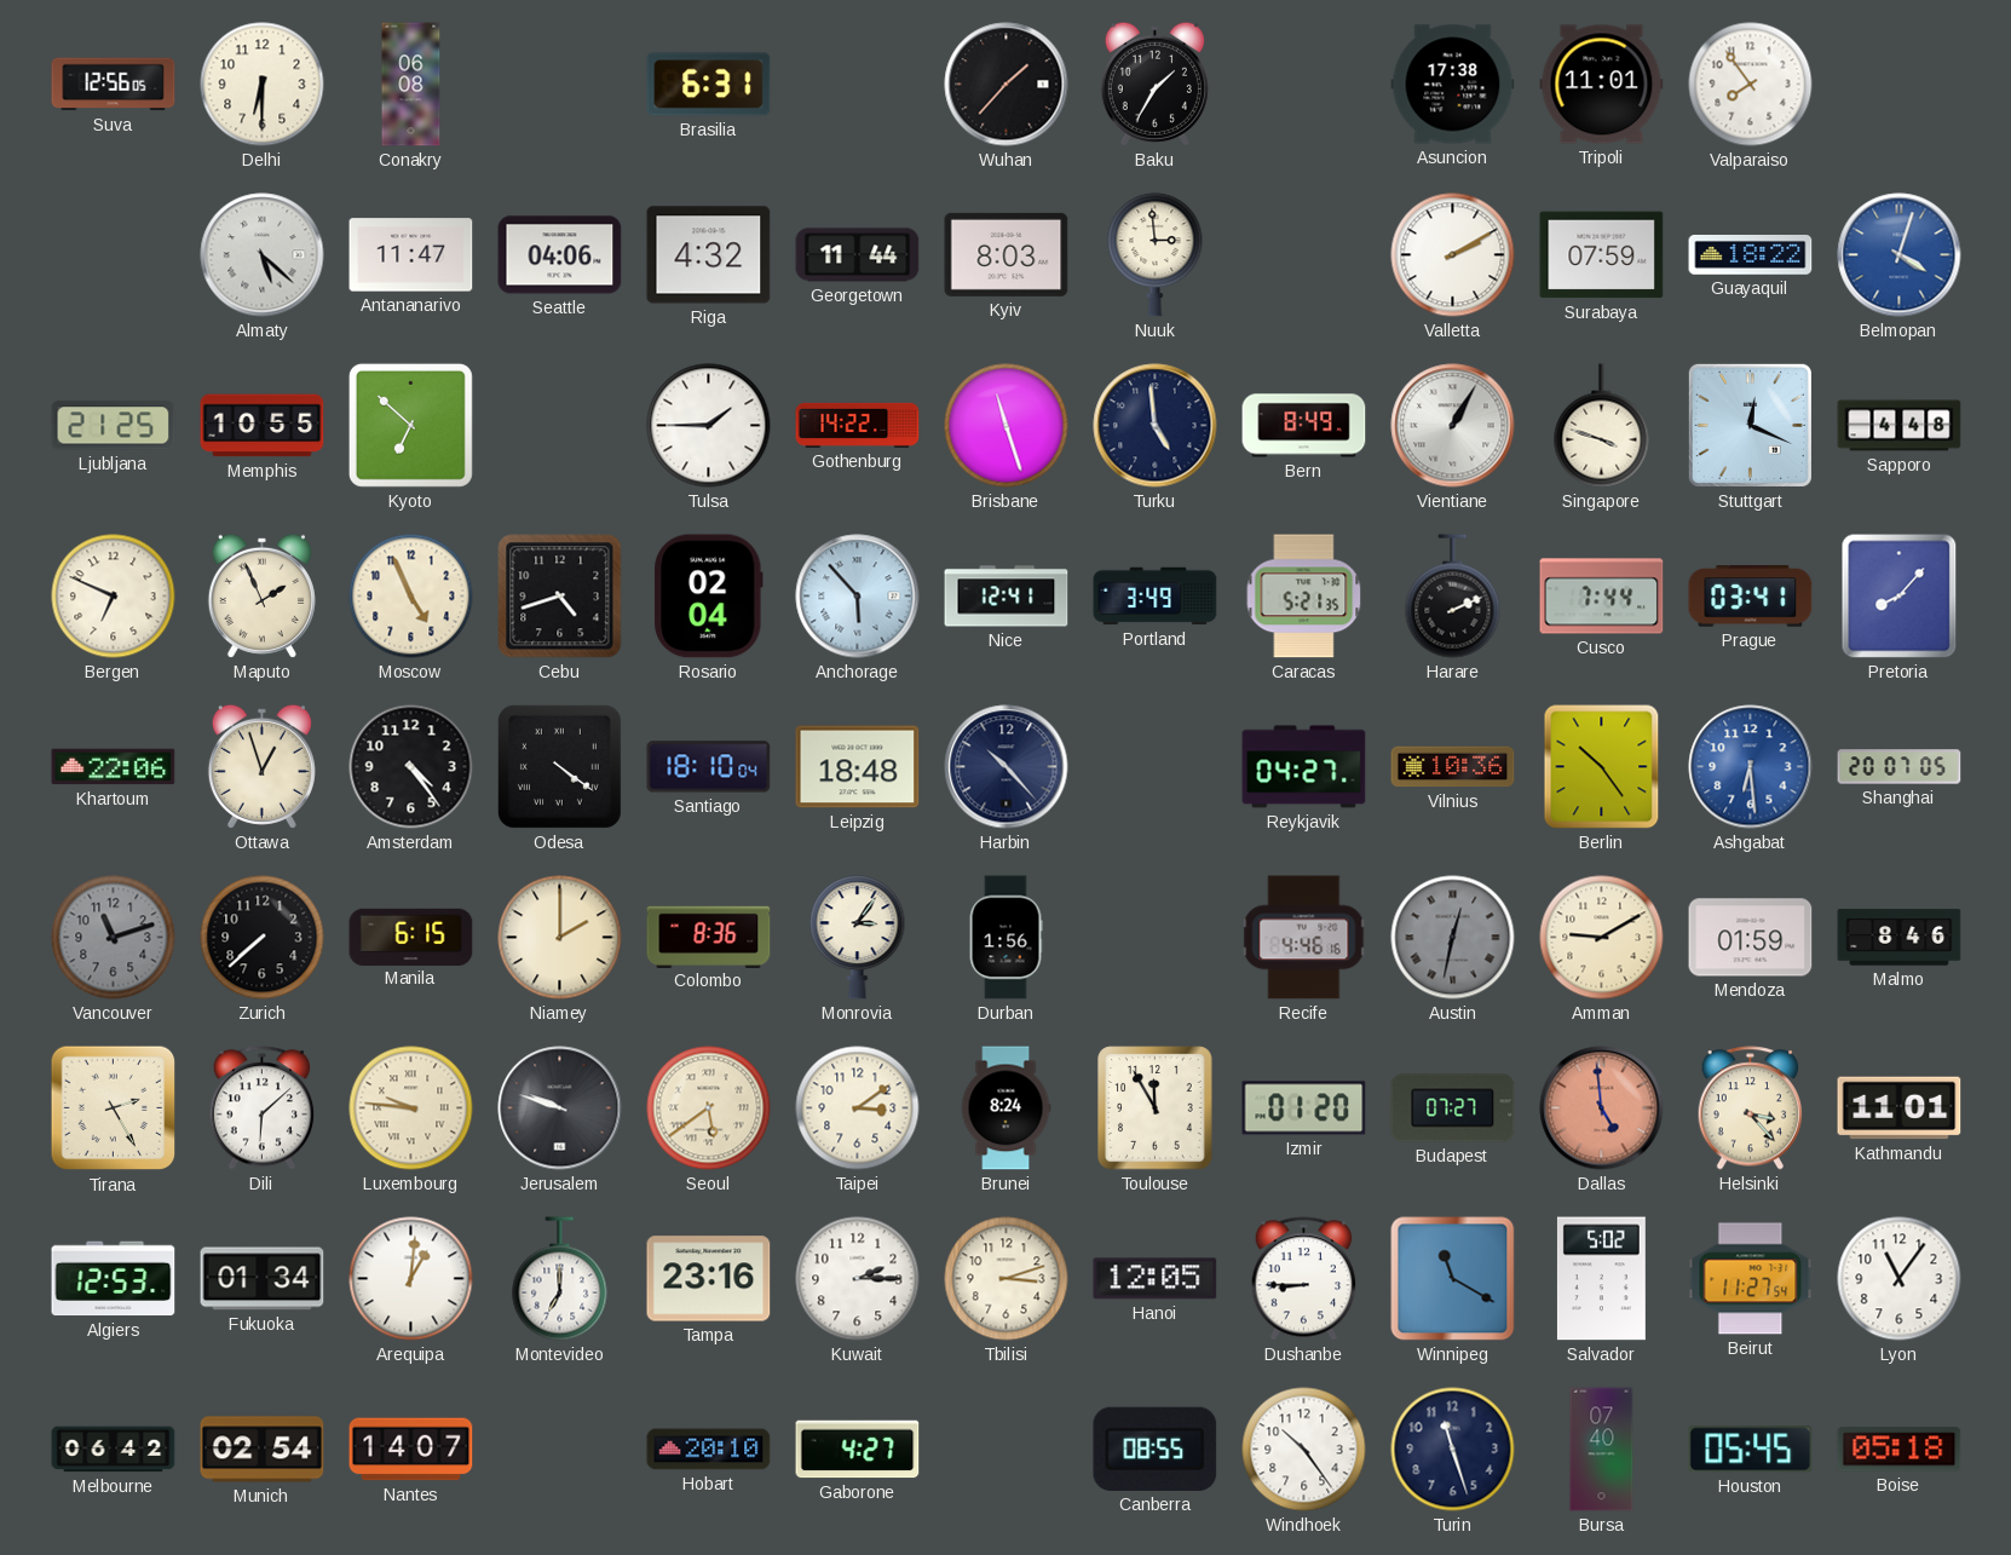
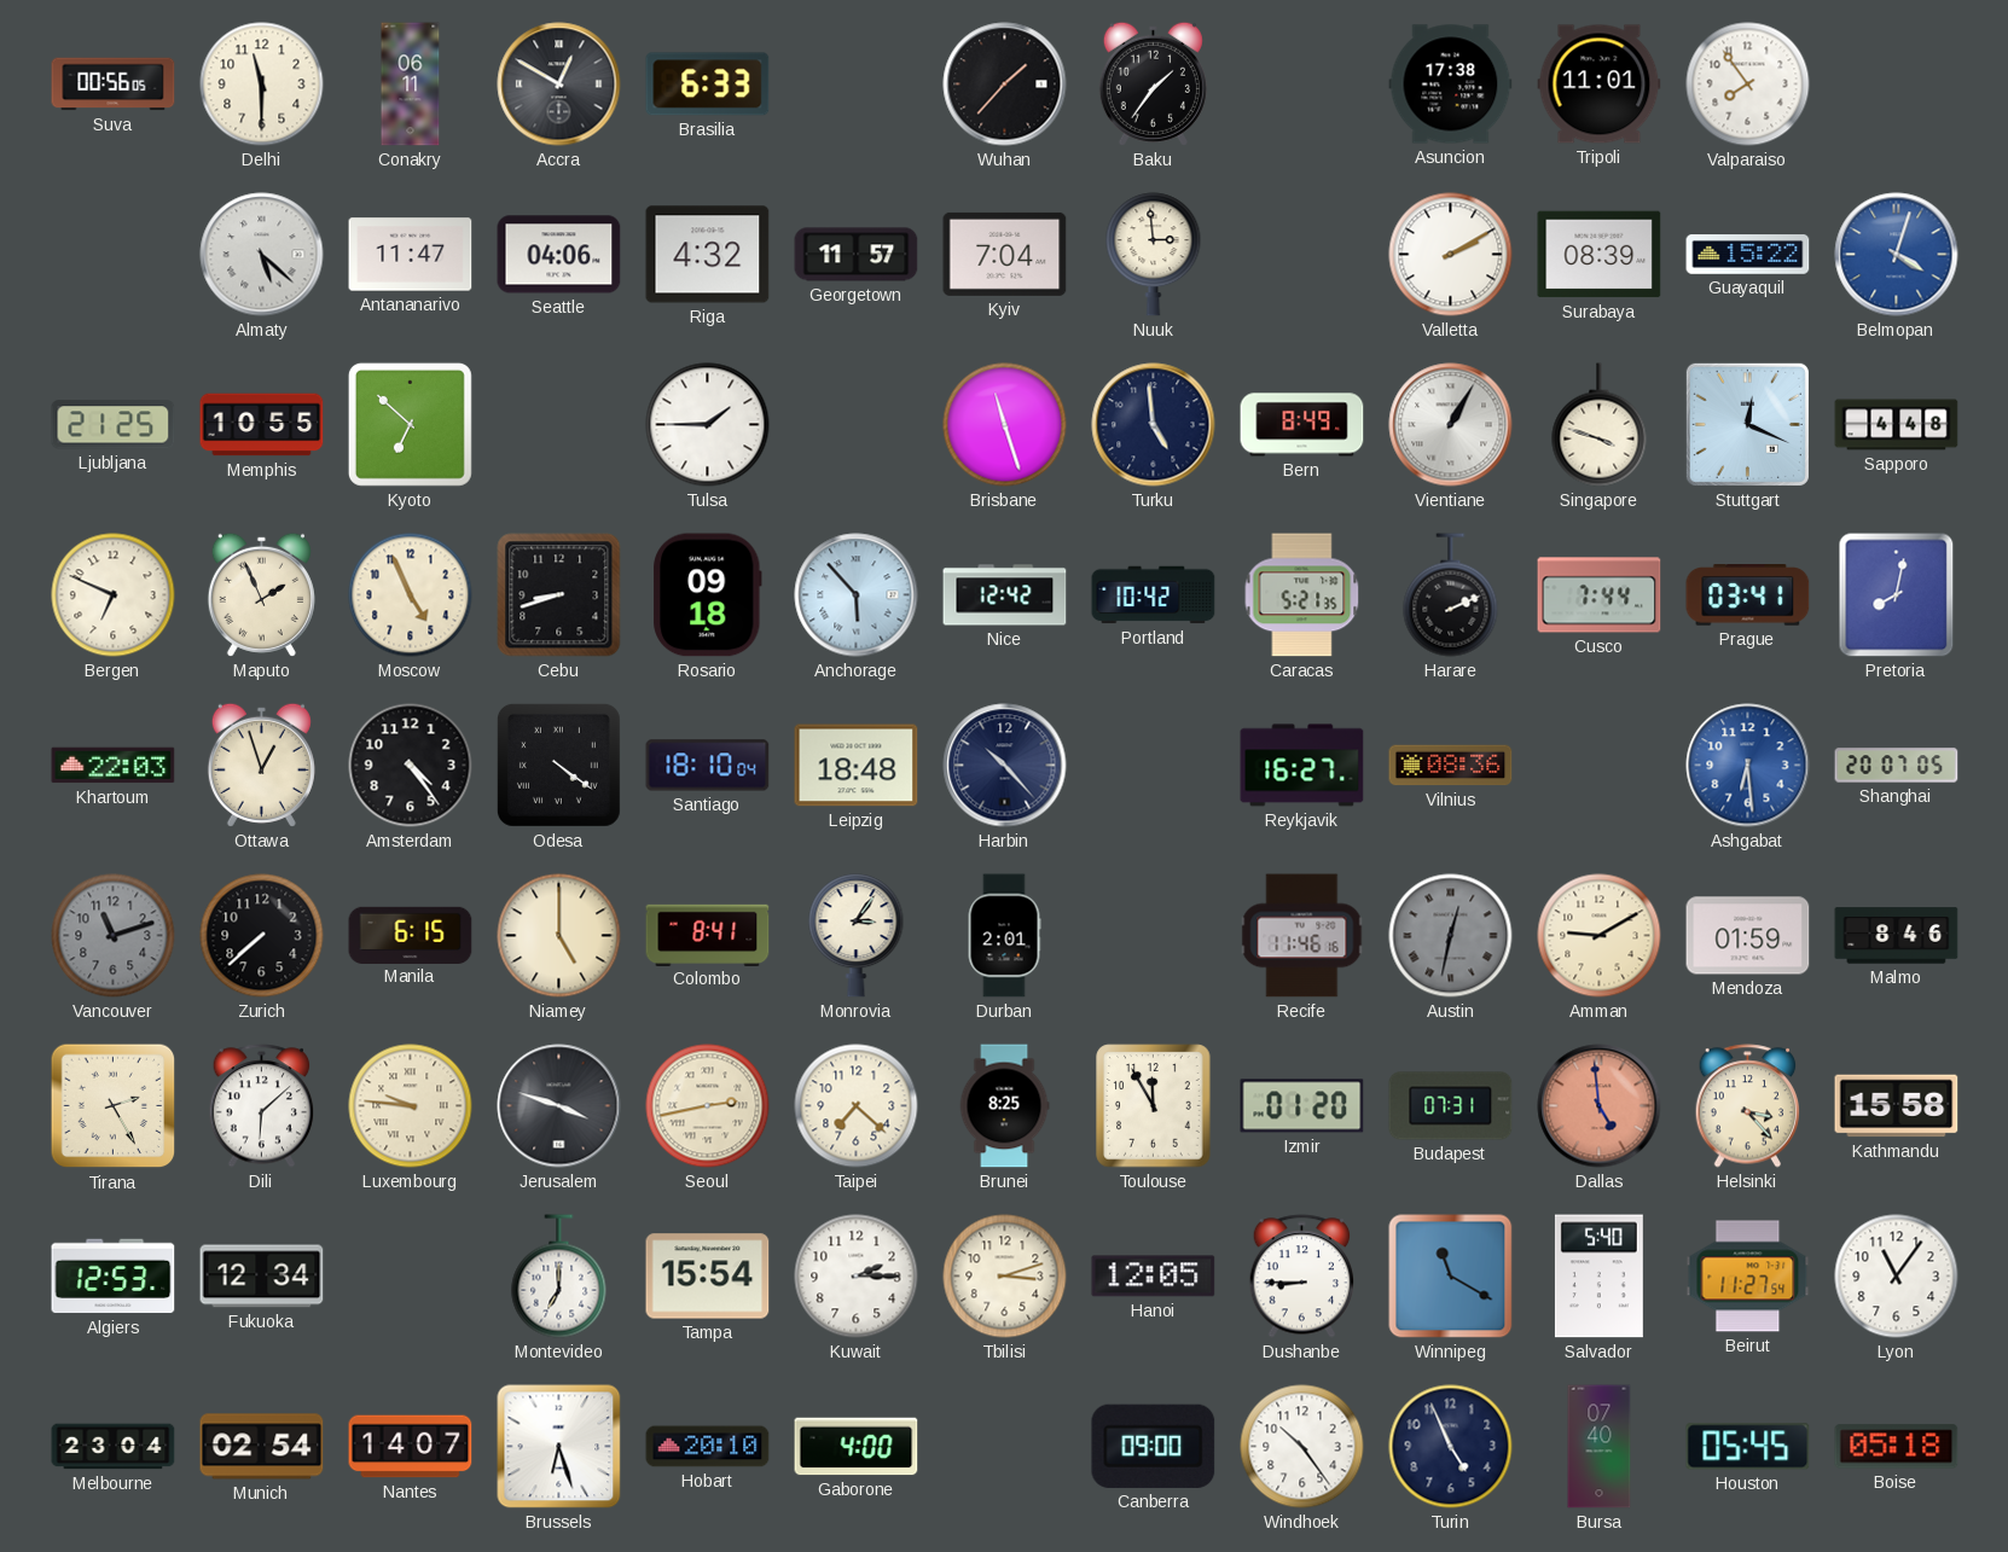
Suva: 12:56 -> 00:56 (114, 85)
Delhi: 6:30 -> 11:30 (262, 85)
Conakry: 06:08 -> 06:11 (411, 85)
Accra: none -> 12:50 (559, 85)
Brasilia: 6:31 -> 6:33 (708, 85)
Baku: 1:35 -> 1:36 (1153, 83)
Georgetown: 11:44 -> 11:57 (857, 255)
Kyiv: 8:03 -> 7:04 (1005, 254)
Surabaya: 07:59 -> 08:39 (1600, 255)
Guayaquil: 18:22 -> 15:22 (1748, 255)
Gothenburg: 14:22 -> none (858, 425)
Cebu: 4:42 -> 8:42 (559, 595)
Rosario: 02:04 -> 09:18 (708, 595)
Nice: 12:41 -> 12:42 (1005, 595)
Portland: 3:49 -> 10:42 (1154, 595)
Pretoria: 8:07 -> 8:02 (1897, 595)
Khartoum: 22:06 -> 22:03 (114, 766)
Reykjavik: 04:27 -> 16:27 (1302, 766)
Vilnius: 10:36 -> 08:36 (1451, 766)
Berlin: 10:24 -> none (1602, 767)
Niamey: 2:00 -> 5:00 (559, 936)
Colombo: 8:36 -> 8:41 (708, 935)
Durban: 1:56 -> 2:01 (1004, 936)
Recife: 4:46 -> 11:46 (1302, 936)
Jerusalem: 9:48 -> 3:48 (559, 1106)
Seoul: 5:39 -> 2:43 (708, 1106)
Taipei: 3:09 -> 7:22 (857, 1106)
Brunei: 8:24 -> 8:25 (1004, 1106)
Budapest: 07:27 -> 07:31 (1451, 1106)
Kathmandu: 11:01 -> 15:58 (1897, 1106)
Fukuoka: 01:34 -> 12:34 (262, 1277)
Arequipa: 1:01 -> none (411, 1279)
Tampa: 23:16 -> 15:54 (708, 1277)
Salvador: 5:02 -> 5:40 (1598, 1277)
Melbourne: 06:42 -> 23:04 (114, 1447)
Brussels: none -> 6:27 (559, 1447)
Gaborone: 4:27 -> 4:00 (857, 1447)
Canberra: 08:55 -> 09:00 (1154, 1446)
Turin: 11:27 -> 4:56 (1451, 1447)
